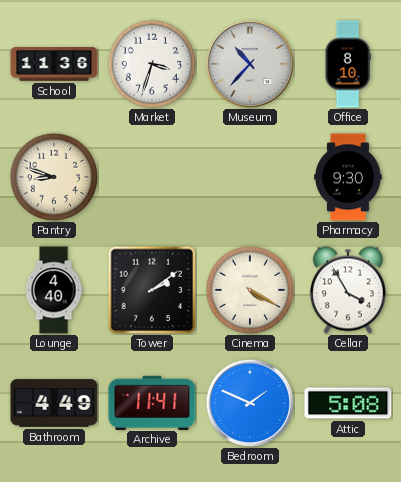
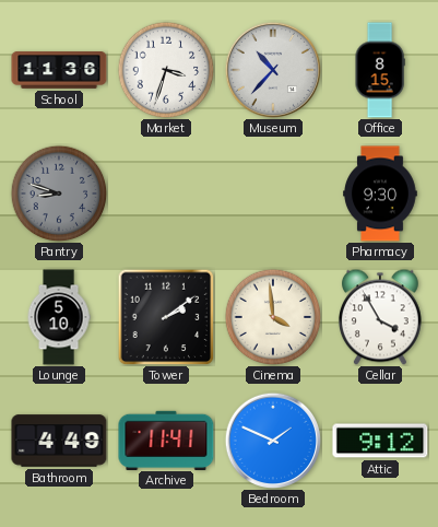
Office: 8:10 -> 8:15 (380, 70)
Pantry dial: cream -> grey (59, 194)
Lounge: 4:40 -> 5:10 (59, 317)
Cinema: 4:20 -> 3:59 (273, 317)
Attic: 5:08 -> 9:12 (380, 441)
